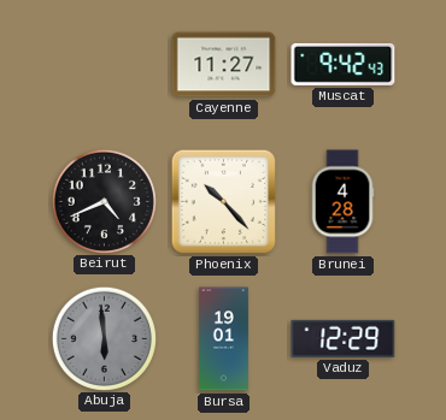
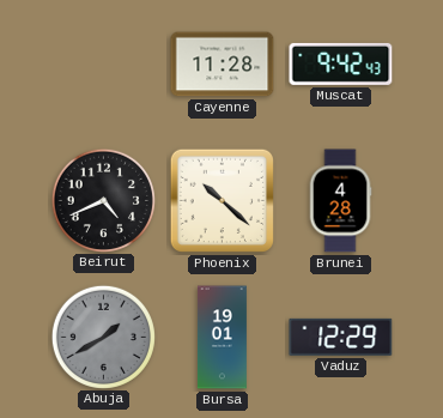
Cayenne: 11:27 -> 11:28 (223, 65)
Phoenix: 10:23 -> 10:22 (221, 200)
Abuja: 5:59 -> 1:40 (103, 337)
